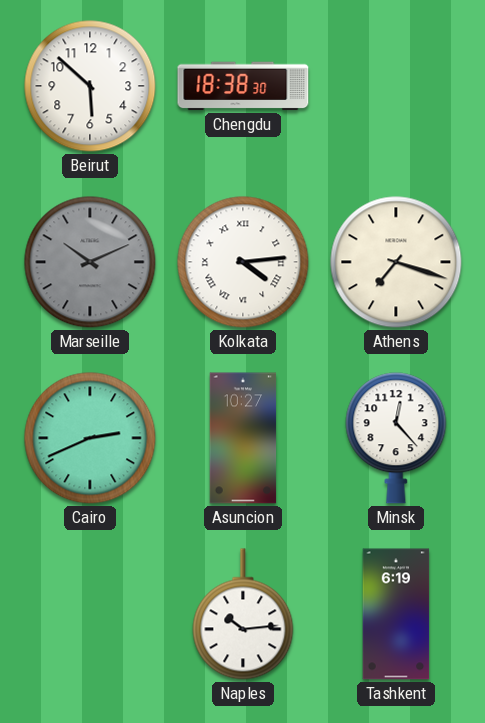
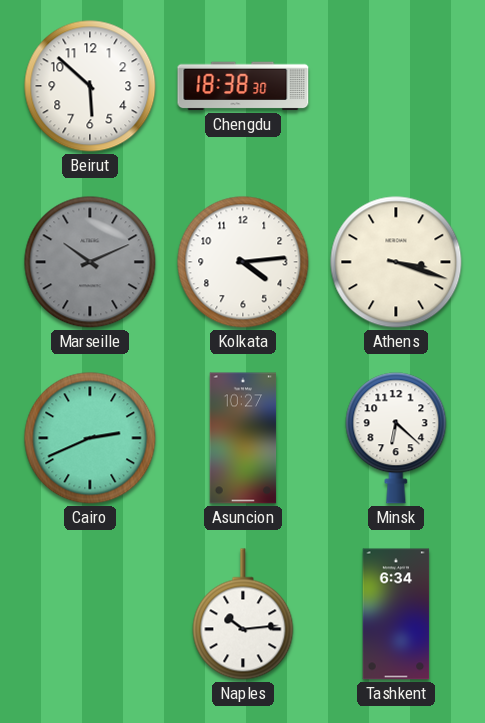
Kolkata numerals: Roman -> Arabic (243, 262)
Athens: 7:18 -> 3:18 (396, 262)
Minsk: 12:23 -> 6:22 (396, 438)
Tashkent: 6:19 -> 6:34 (396, 614)
